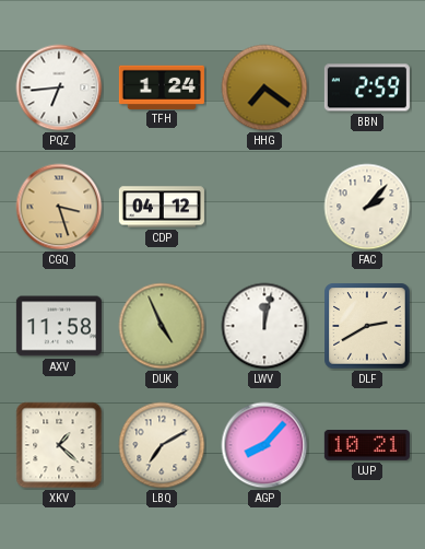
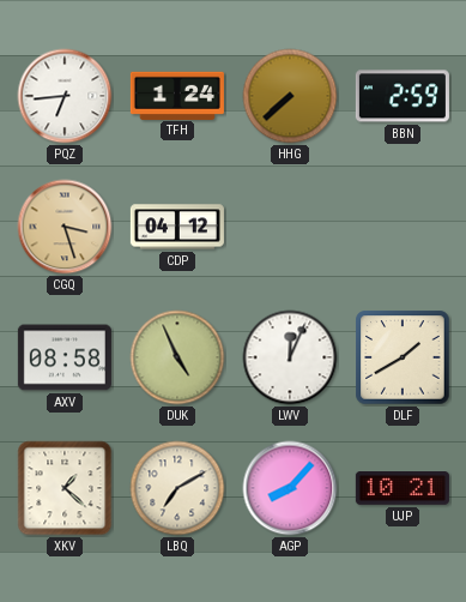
HHG: 7:21 -> 7:38 (290, 96)
FAC: 2:07 -> none (367, 207)
AXV: 11:58 -> 08:58 (65, 357)
LWV: 12:02 -> 12:04 (290, 357)
DLF: 2:40 -> 1:40 (403, 357)
